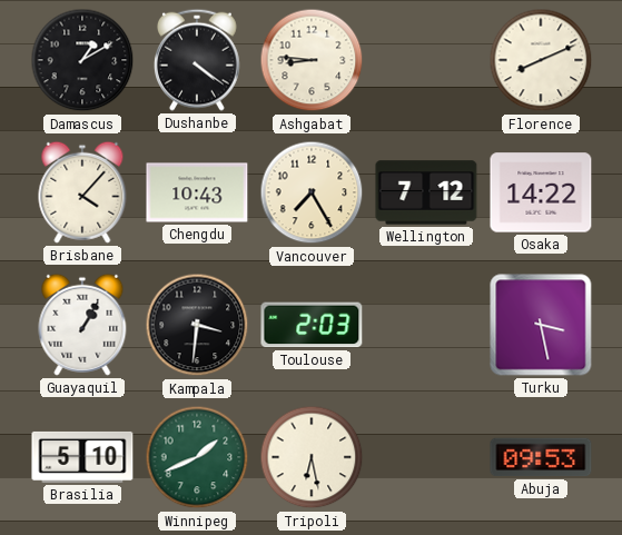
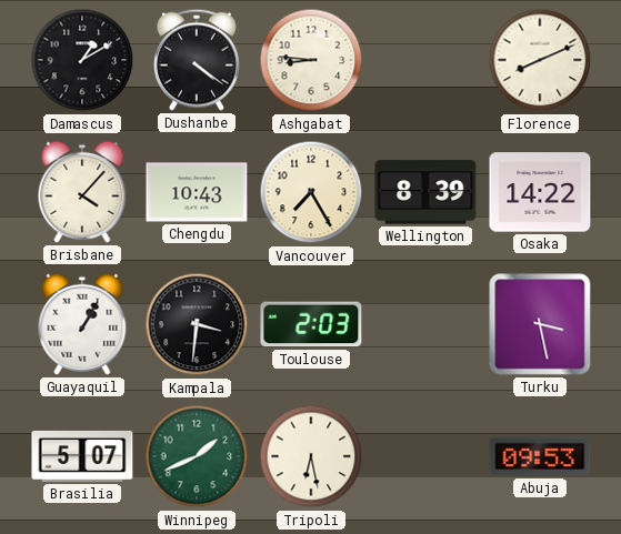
Wellington: 7:12 -> 8:39 (425, 192)
Brasilia: 5:10 -> 5:07 (82, 456)
